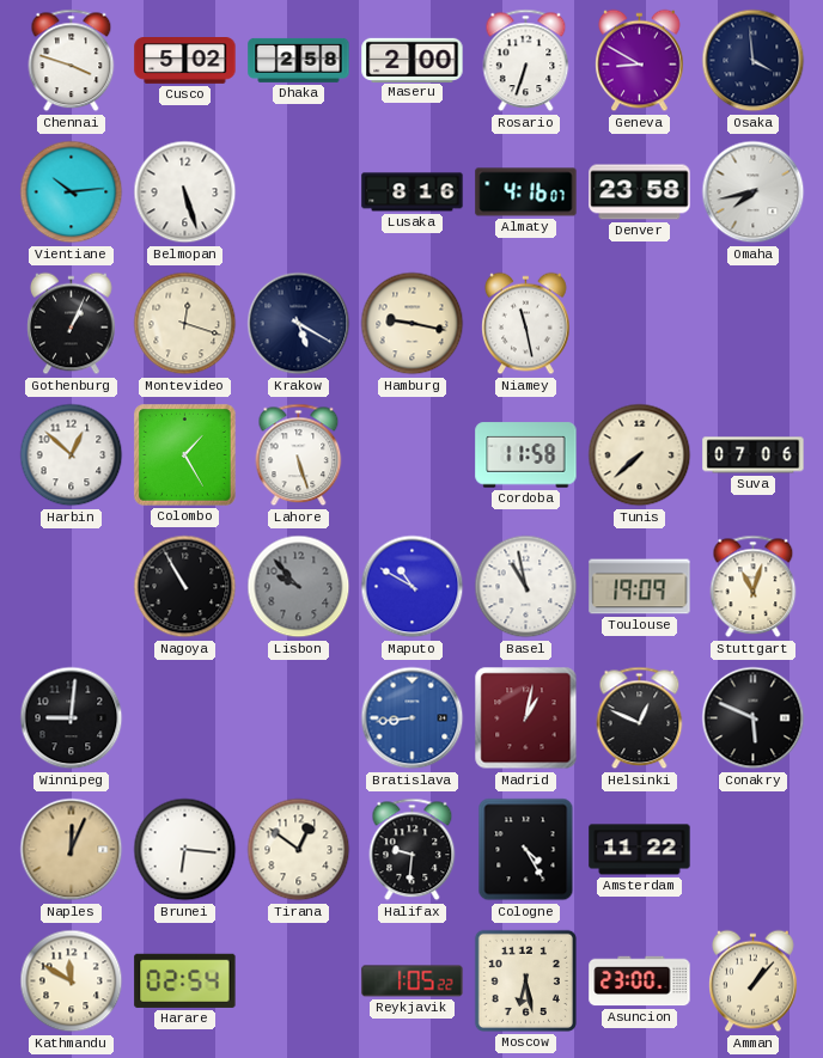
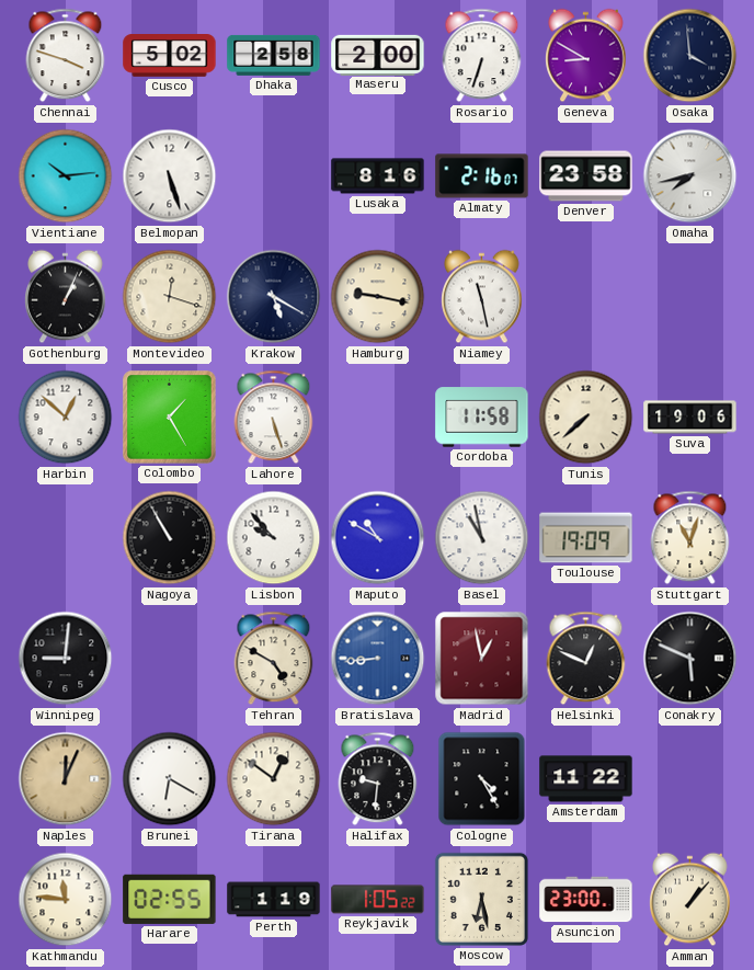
Almaty: 4:16 -> 2:16 (482, 176)
Suva: 07:06 -> 19:06 (690, 418)
Lisbon dial: grey -> white (274, 538)
Tehran: none -> 4:50 (274, 659)
Madrid: 1:02 -> 12:58 (482, 659)
Brunei: 6:16 -> 6:20 (170, 779)
Kathmandu: 11:50 -> 11:46 (66, 900)
Harare: 02:54 -> 02:55 (170, 899)
Perth: none -> 1:19 (274, 900)
